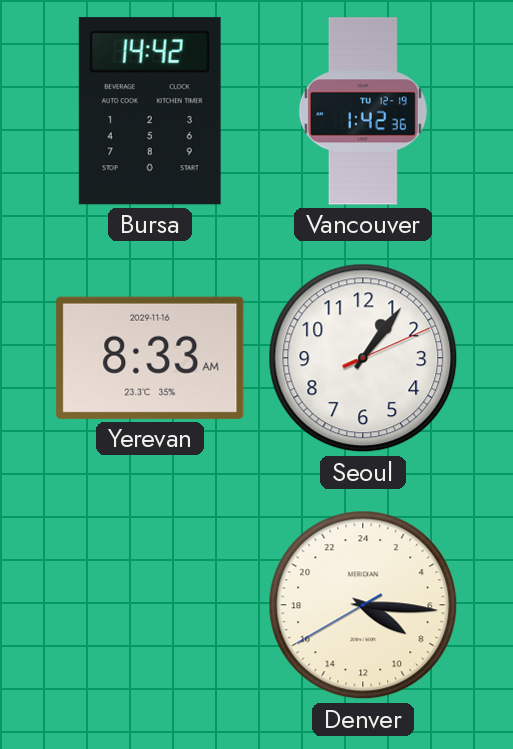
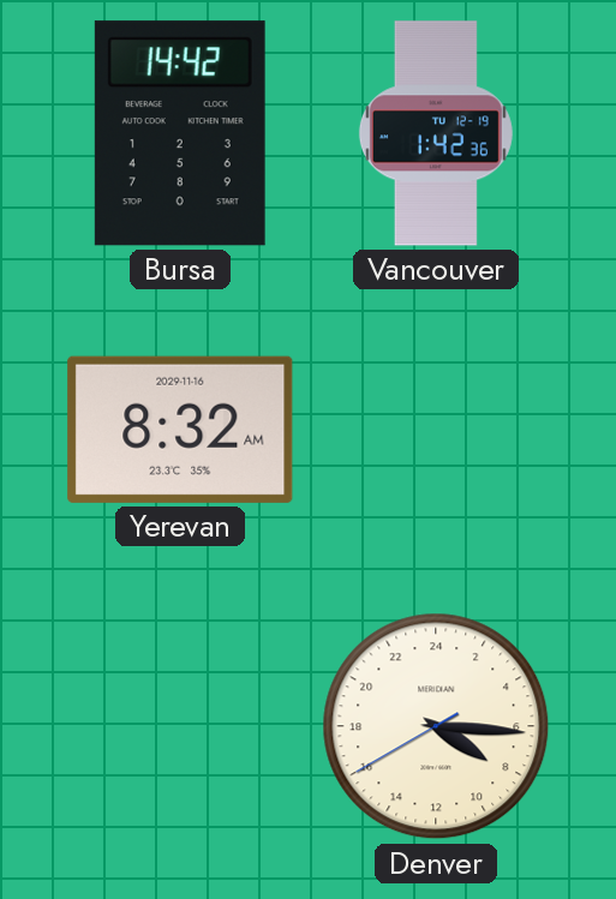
Yerevan: 8:33 -> 8:32 (180, 430)
Seoul: 1:06 -> none (363, 358)
